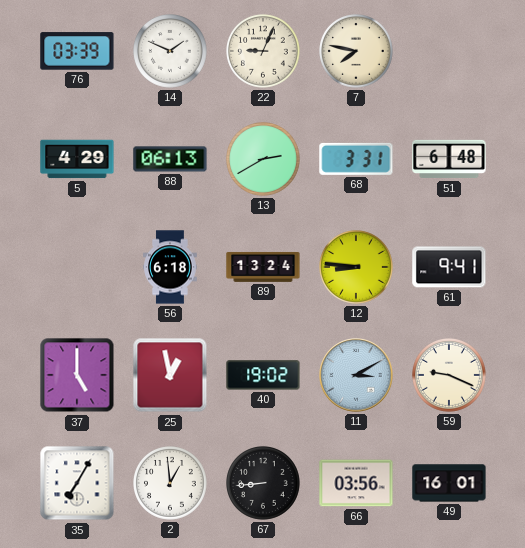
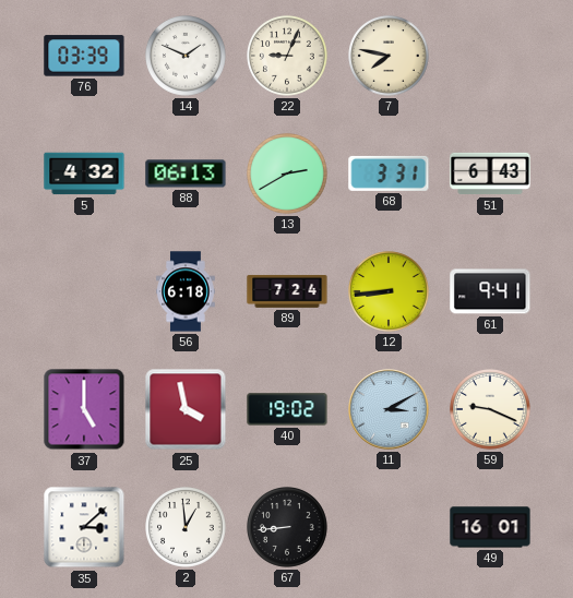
5: 4:29 -> 4:32 (84, 174)
51: 6:48 -> 6:43 (490, 174)
89: 13:24 -> 7:24 (287, 291)
12: 8:46 -> 8:44 (390, 292)
25: 12:58 -> 3:58 (186, 409)
35: 7:05 -> 3:08 (84, 527)
66: 03:56 -> none (356, 483)
